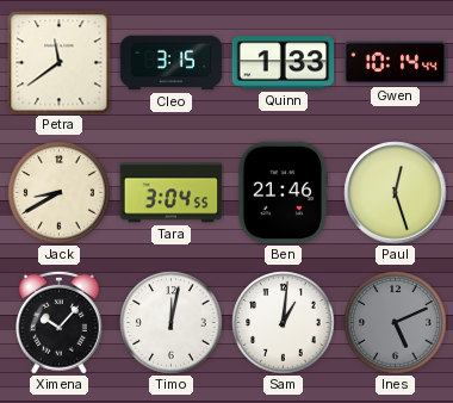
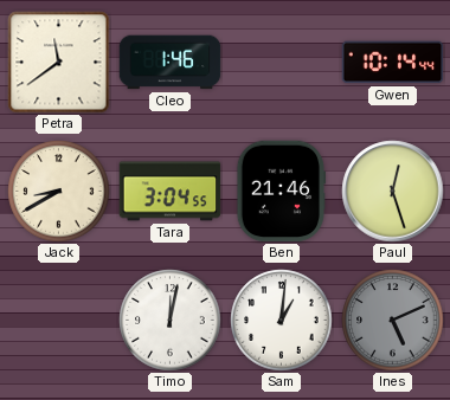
Cleo: 3:15 -> 1:46 (171, 63)
Quinn: 1:33 -> none (284, 63)
Ximena: 10:07 -> none (60, 322)
